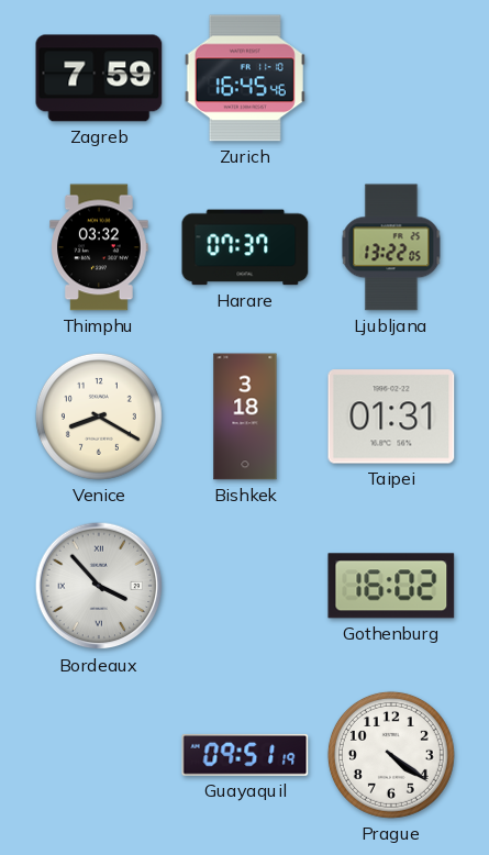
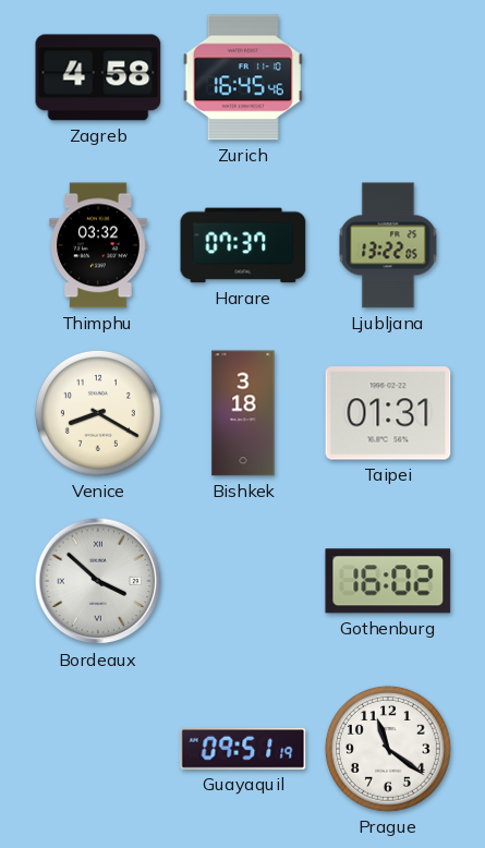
Zagreb: 7:59 -> 4:58 (98, 77)
Bordeaux: 3:53 -> 3:52 (98, 581)
Prague: 4:21 -> 11:21 (388, 749)
